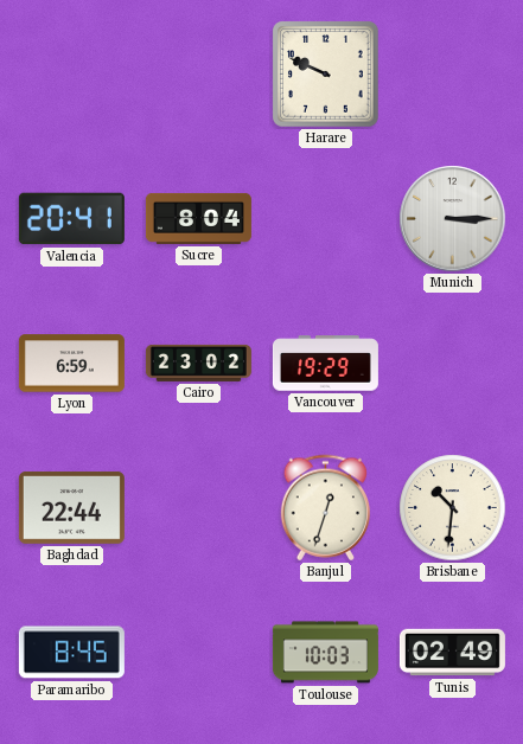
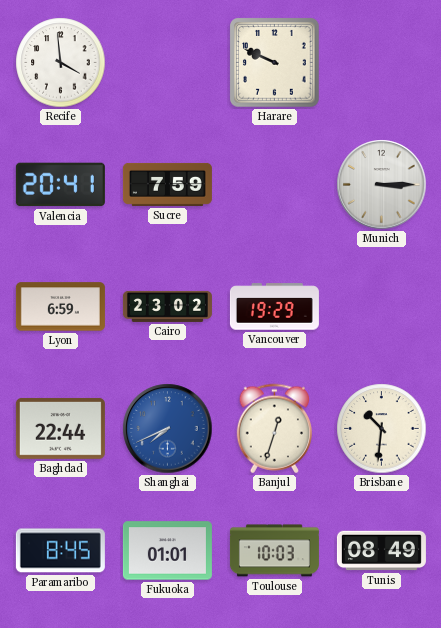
Recife: none -> 3:59 (61, 63)
Sucre: 8:04 -> 7:59 (167, 184)
Shanghai: none -> 7:41 (168, 429)
Fukuoka: none -> 01:01 (167, 551)
Tunis: 02:49 -> 08:49 (381, 551)
